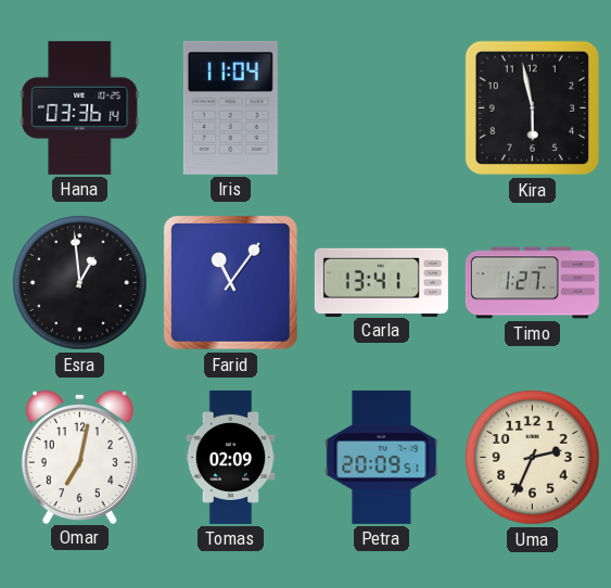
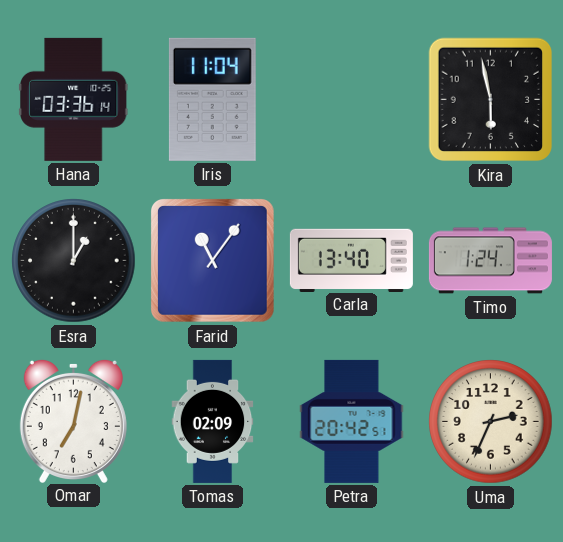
Esra: 12:59 -> 1:00 (74, 261)
Carla: 13:41 -> 13:40 (351, 260)
Timo: 1:27 -> 1:24 (490, 261)
Petra: 20:09 -> 20:42 (352, 421)
